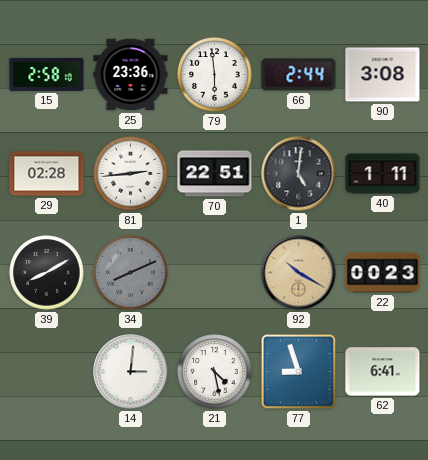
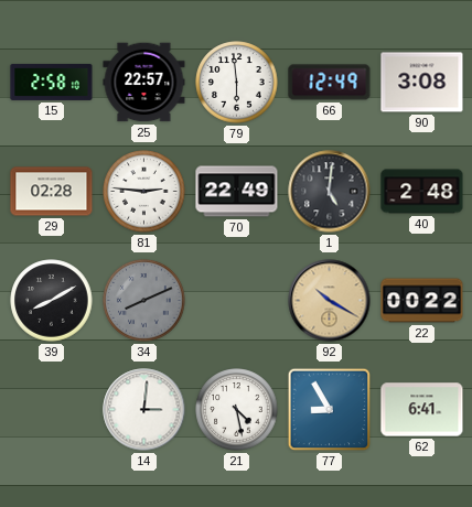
25: 23:36 -> 22:57 (144, 83)
66: 2:44 -> 12:49 (330, 83)
81: 2:44 -> 2:46 (144, 192)
70: 22:51 -> 22:49 (237, 192)
40: 1:11 -> 2:48 (422, 192)
22: 00:23 -> 00:22 (422, 301)
77: 8:57 -> 8:55 (330, 410)
